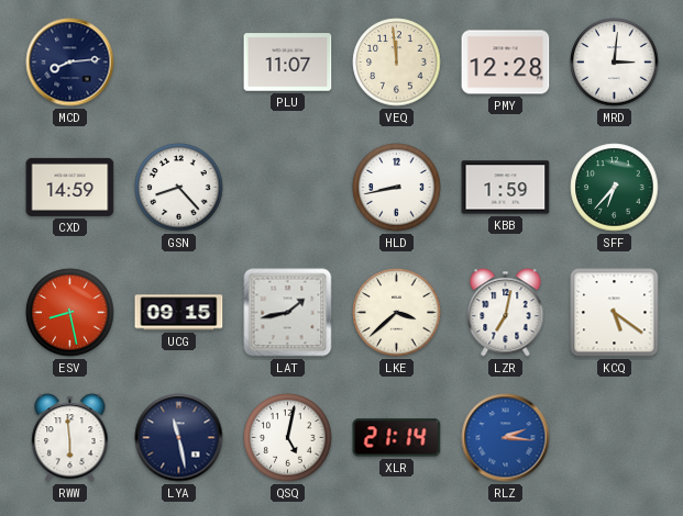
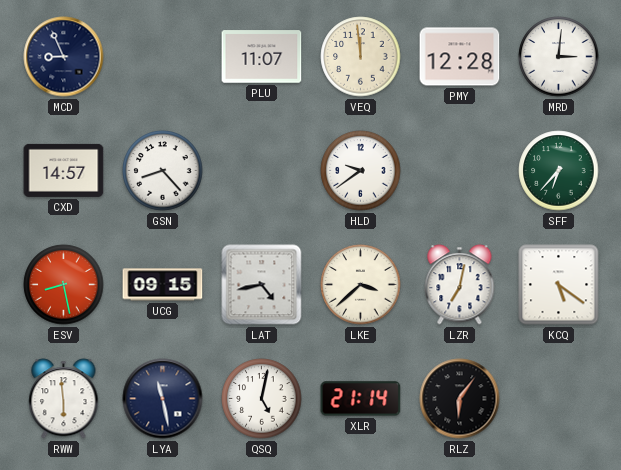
MCD: 8:14 -> 8:56 (64, 57)
CXD: 14:59 -> 14:57 (64, 170)
HLD: 8:43 -> 9:39 (361, 171)
KBB: 1:59 -> none (506, 188)
LAT: 1:43 -> 4:43 (262, 285)
RLZ: 2:16 -> 6:06 (460, 399)
RLZ dial: blue -> black (460, 399)
